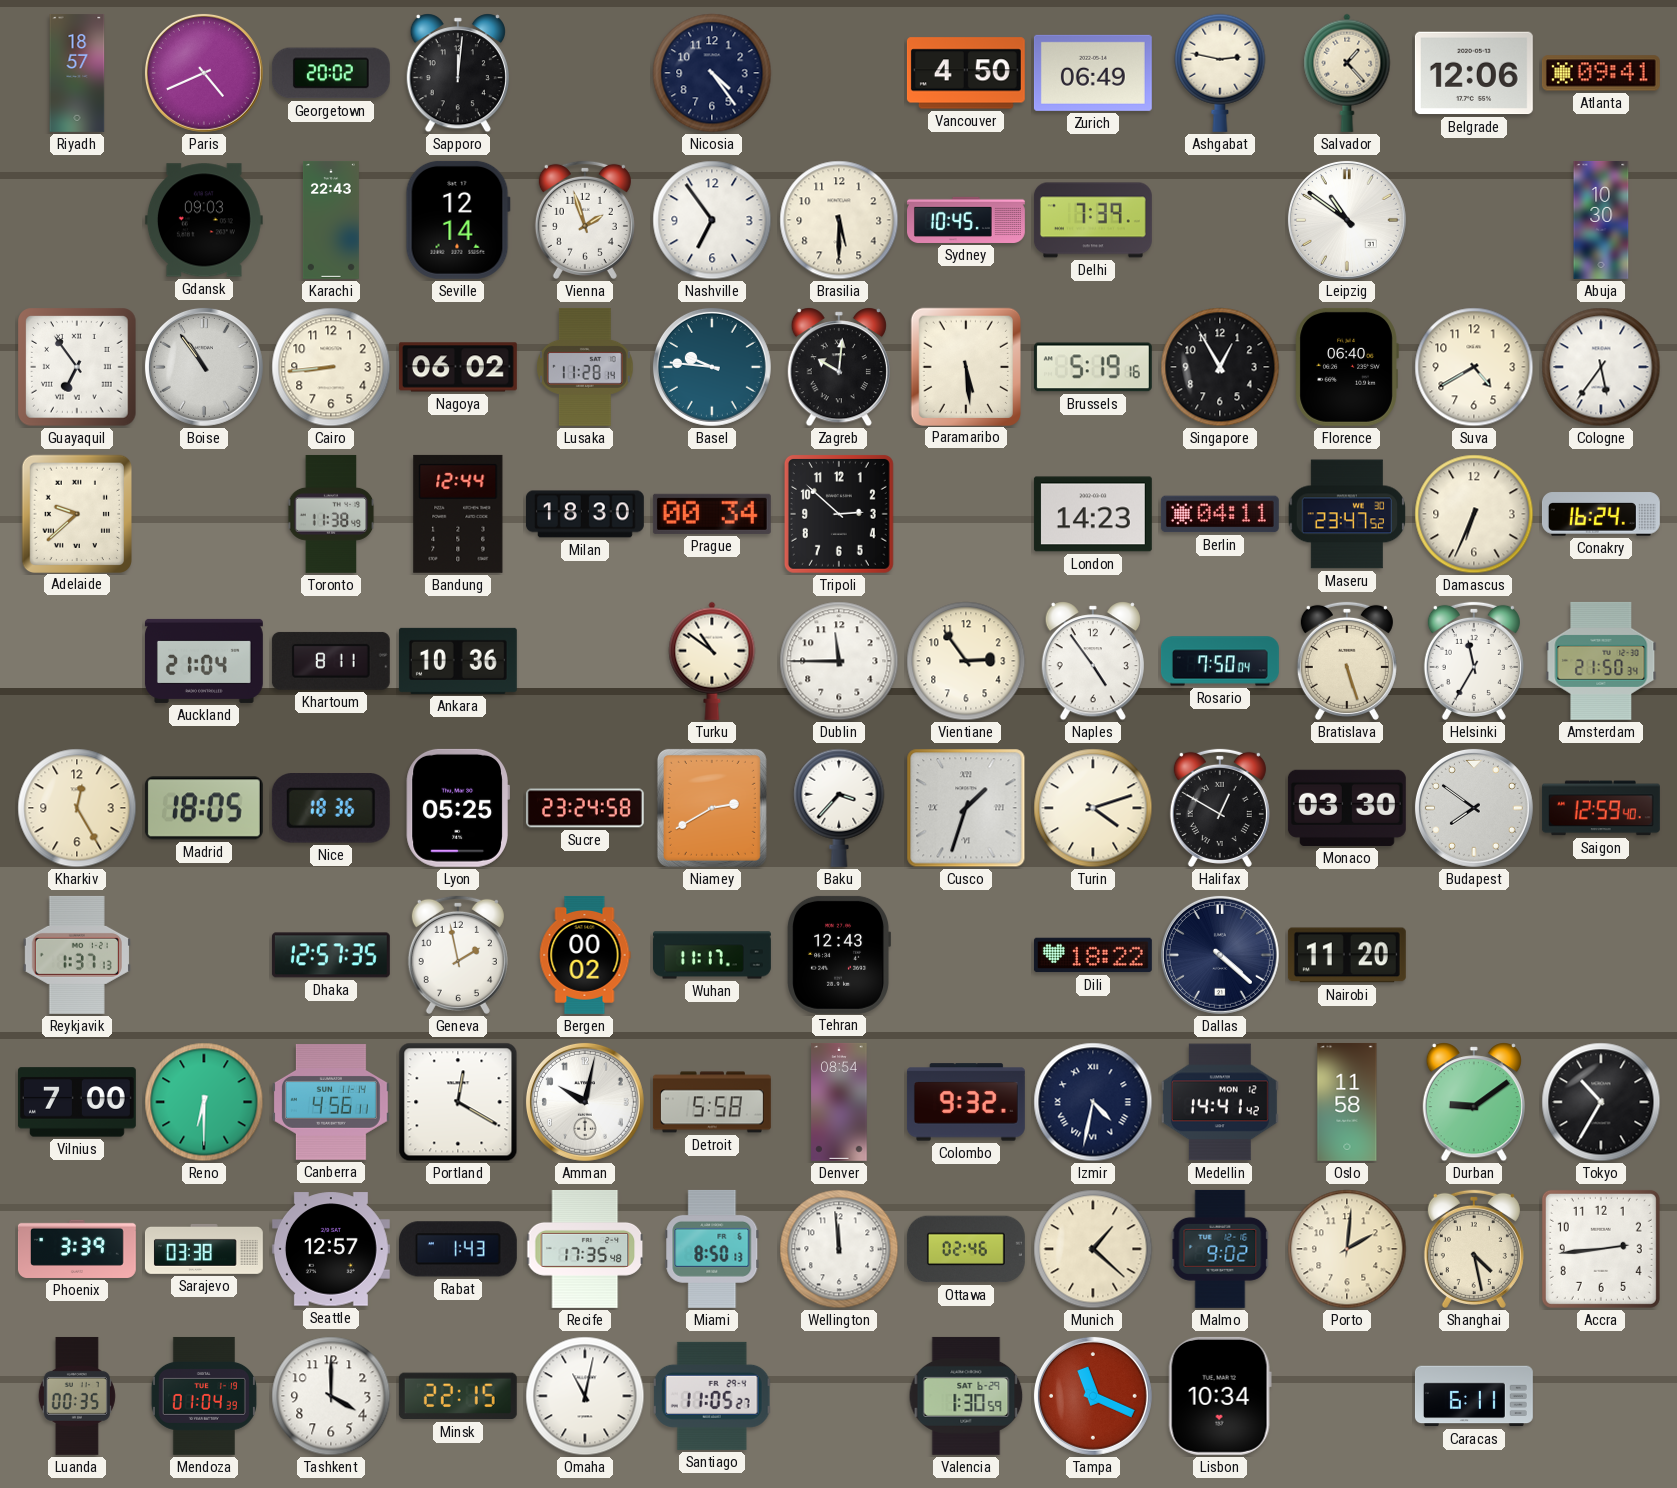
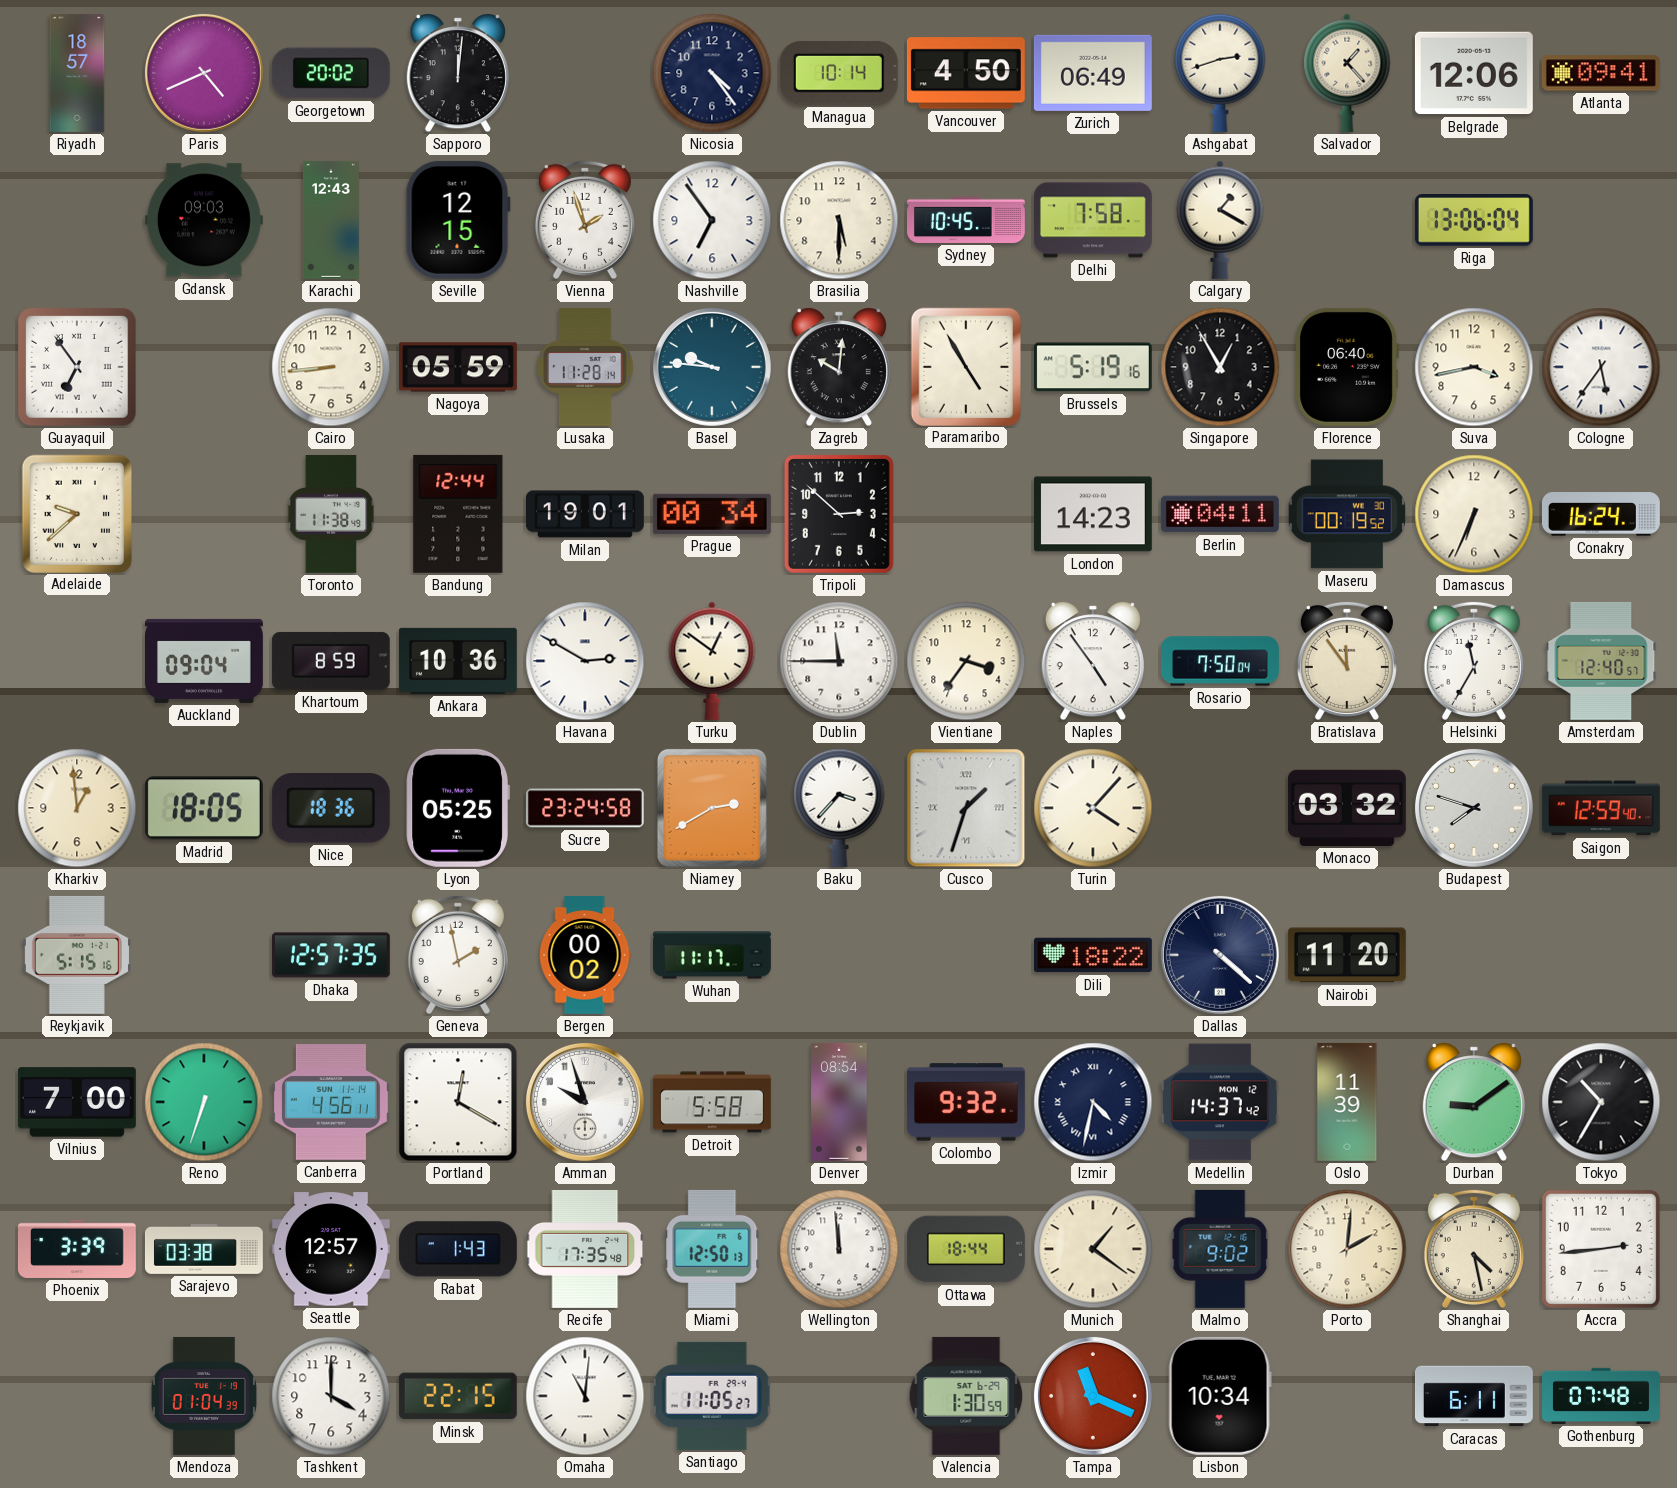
Managua: none -> 10:14 (839, 73)
Ashgabat: 2:47 -> 2:42 (1220, 73)
Karachi: 22:43 -> 12:43 (331, 220)
Seville: 12:14 -> 12:15 (458, 220)
Delhi: 7:39 -> 7:58 (1093, 220)
Calgary: none -> 1:20 (1220, 220)
Leipzig: 10:51 -> none (1347, 220)
Riga: none -> 13:06 (1474, 220)
Abuja: 10:30 -> none (1601, 221)
Boise: 10:54 -> none (204, 367)
Nagoya: 06:02 -> 05:59 (458, 367)
Paramaribo: 5:29 -> 4:55 (965, 366)
Suva: 4:40 -> 3:43 (1474, 367)
Milan: 18:30 -> 19:01 (585, 514)
Maseru: 23:47 -> 00:19 (1346, 514)
Auckland: 21:04 -> 09:04 (204, 661)
Khartoum: 8:11 -> 8:59 (331, 661)
Havana: none -> 2:50 (585, 661)
Turku: 10:51 -> 12:51 (712, 661)
Vientiane: 2:54 -> 3:36 (966, 661)
Bratislava: 5:27 -> 11:54 (1347, 661)
Amsterdam: 21:50 -> 12:40 (1601, 661)
Kharkiv: 12:25 -> 12:59 (77, 808)
Turin: 4:12 -> 4:07 (1093, 808)
Halifax: 12:50 -> none (1220, 808)
Monaco: 03:30 -> 03:32 (1347, 808)
Budapest: 7:51 -> 7:48 (1474, 808)
Reykjavik: 1:37 -> 5:15 (77, 955)
Tehran: 12:43 -> none (839, 955)
Reno: 6:30 -> 6:33 (204, 1102)
Amman: 10:02 -> 9:57 (585, 1102)
Medellin: 14:41 -> 14:37 (1220, 1102)
Oslo: 11:58 -> 11:39 (1347, 1102)
Miami: 8:50 -> 12:50 (712, 1249)
Ottawa: 02:46 -> 18:44 (966, 1249)
Munich: 1:22 -> 1:21 (1093, 1249)
Luanda: 00:35 -> none (77, 1396)
Omaha: 11:02 -> 11:01 (585, 1396)
Gothenburg: none -> 07:48 (1602, 1396)
